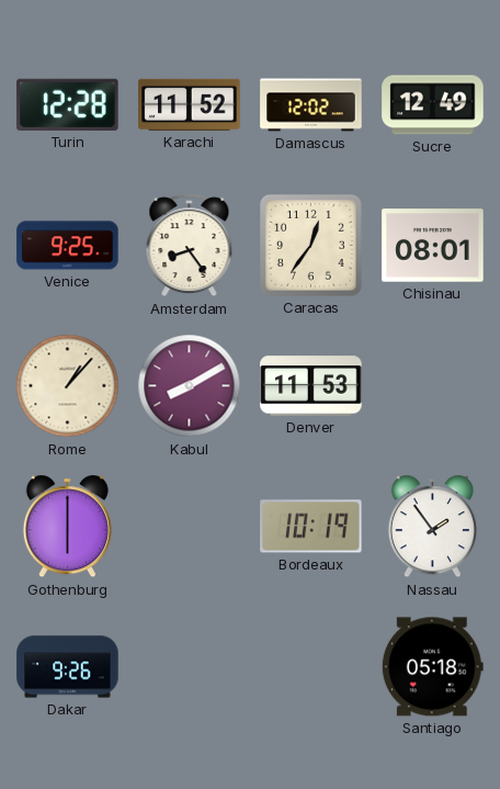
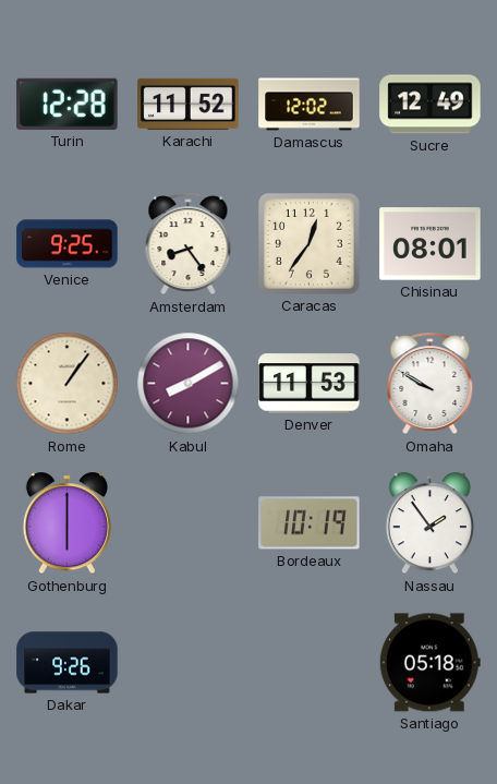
Rome: 1:07 -> 1:06 (68, 384)
Omaha: none -> 9:50 (431, 384)
